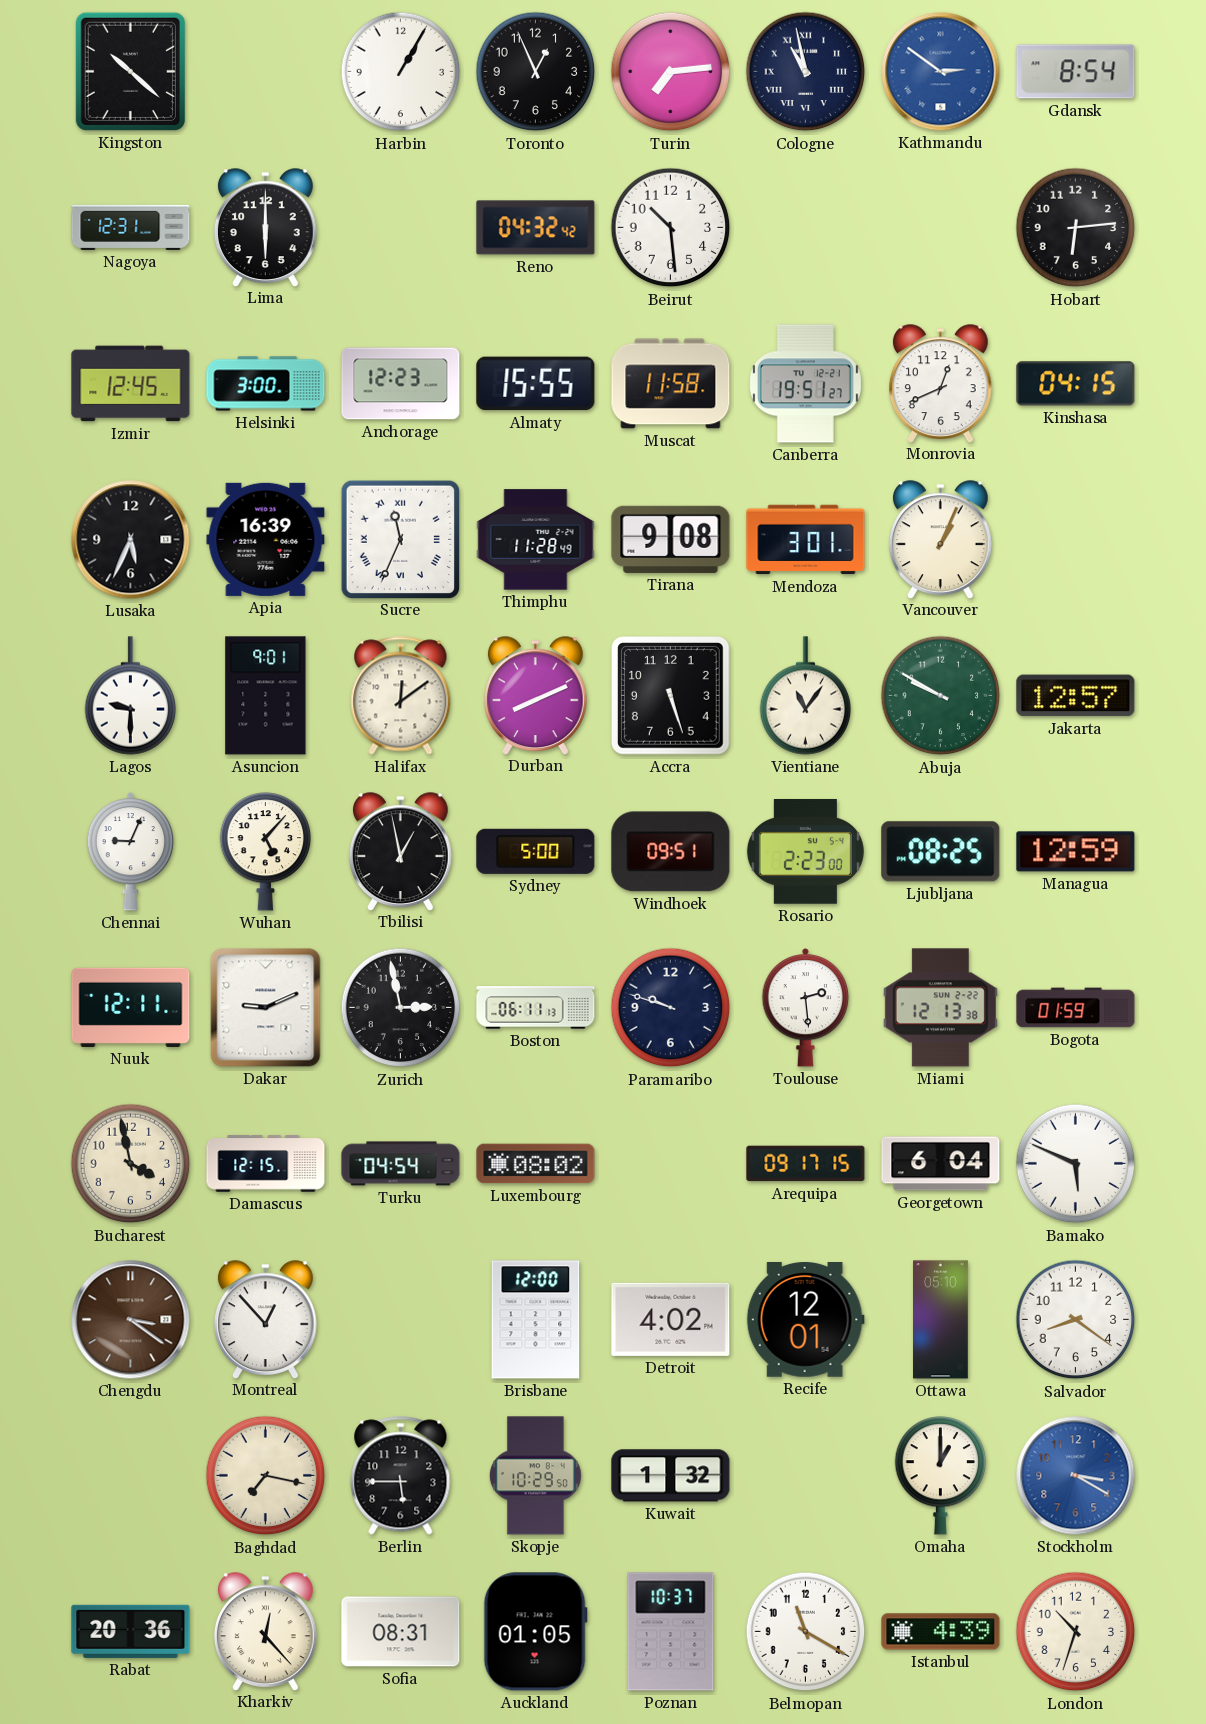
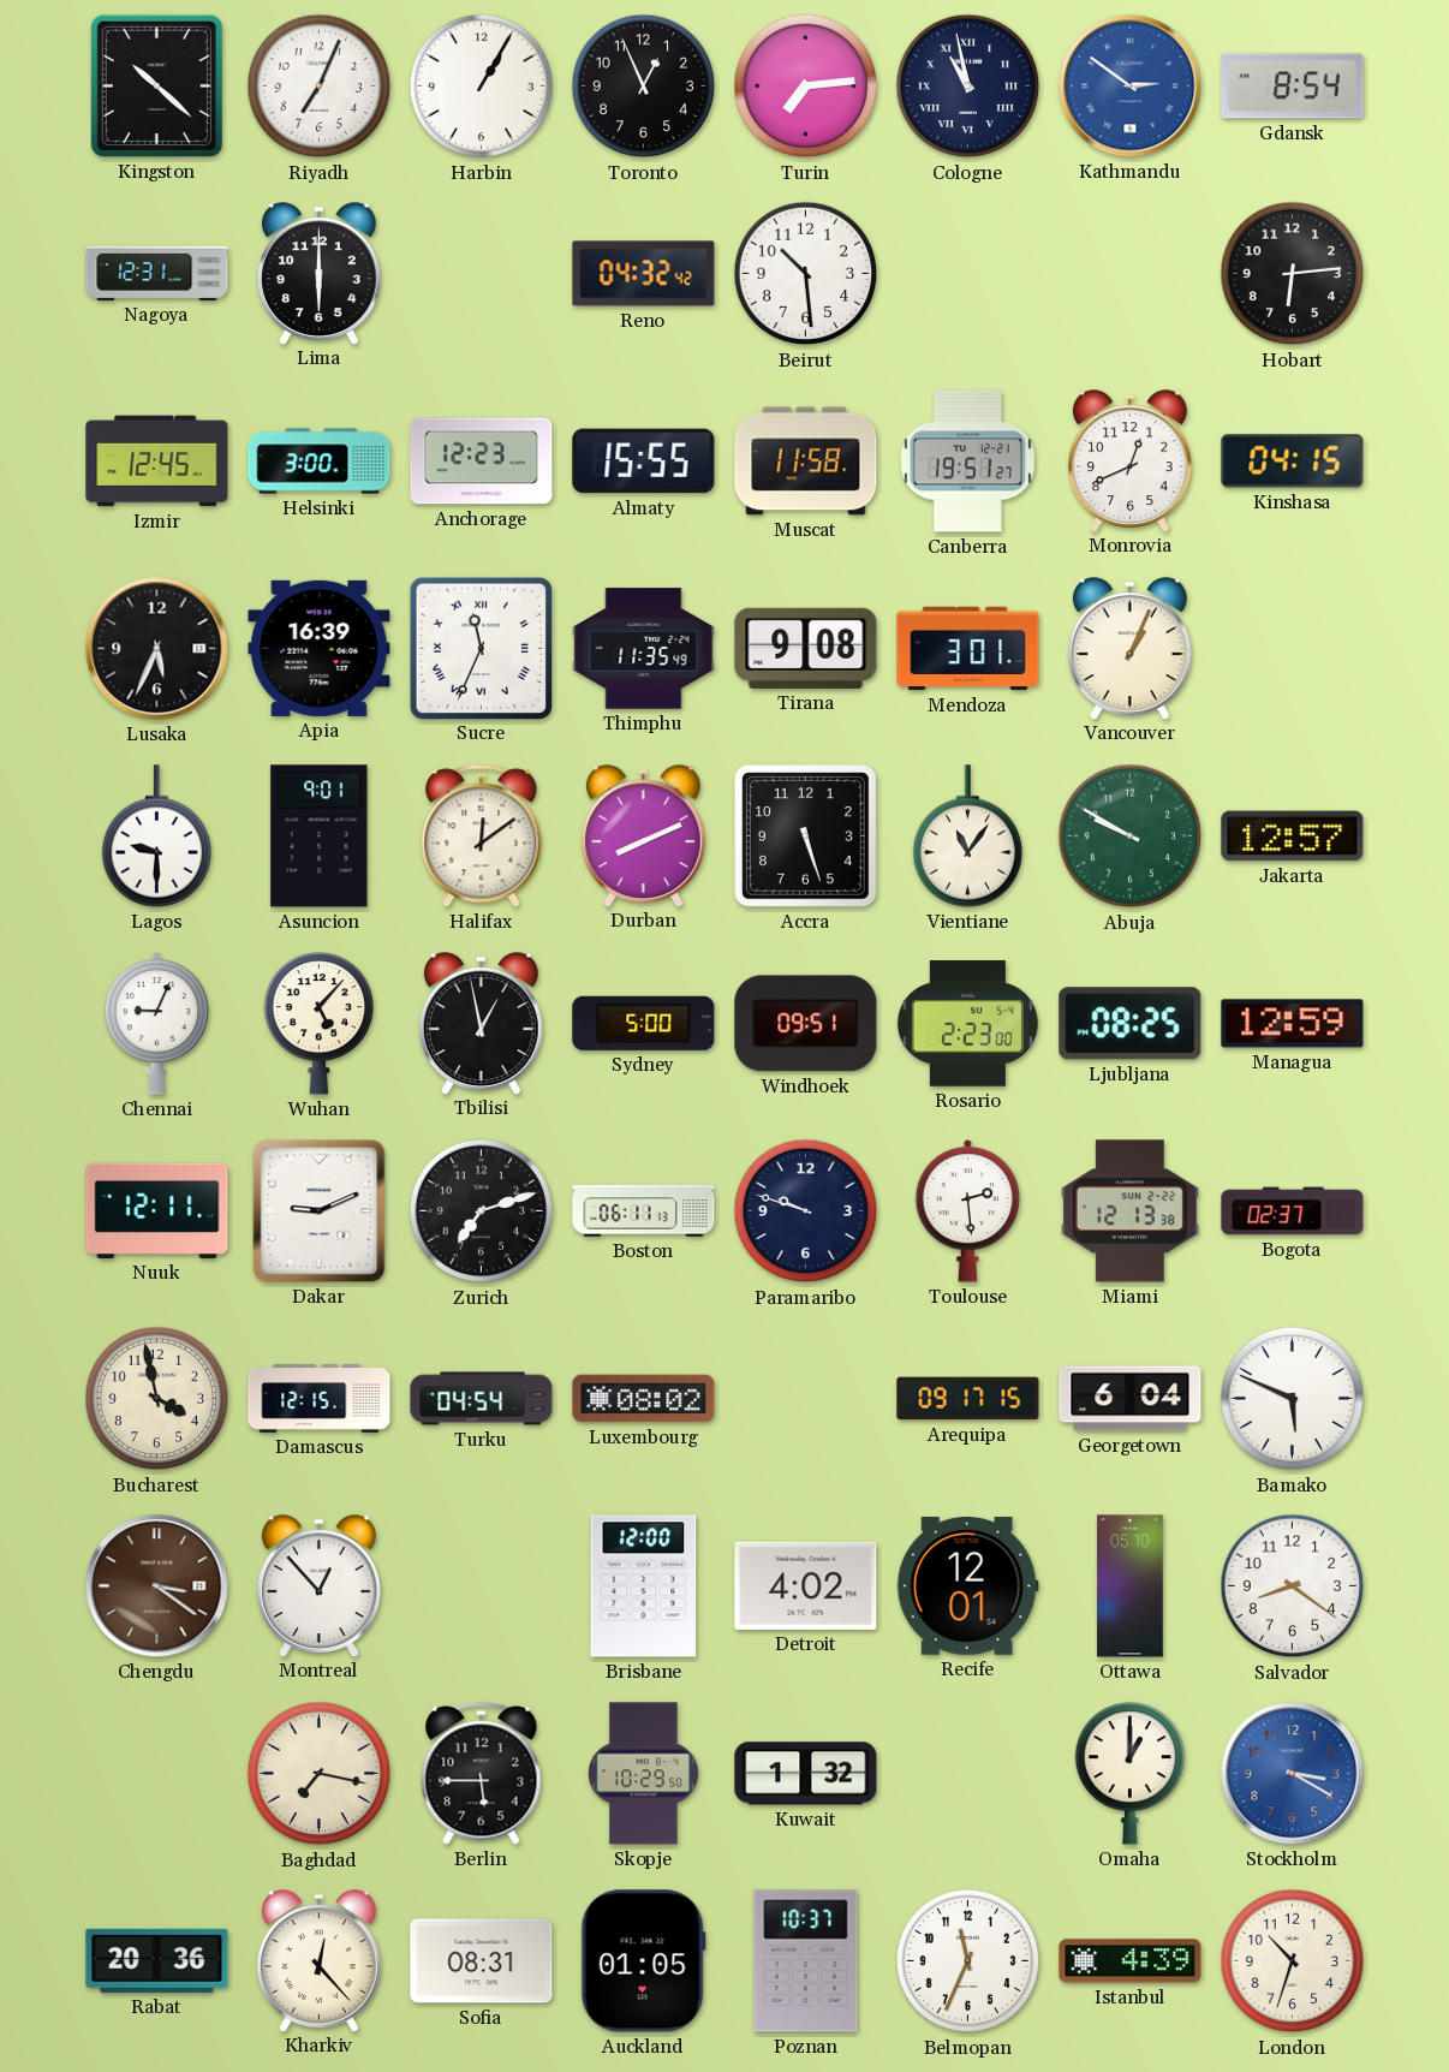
Riyadh: none -> 7:04 (320, 87)
Thimphu: 11:28 -> 11:35 (644, 649)
Zurich: 2:58 -> 7:12 (482, 1211)
Bogota: 01:59 -> 02:37 (1293, 1211)
Belmopan: 11:20 -> 11:34 (968, 1961)
